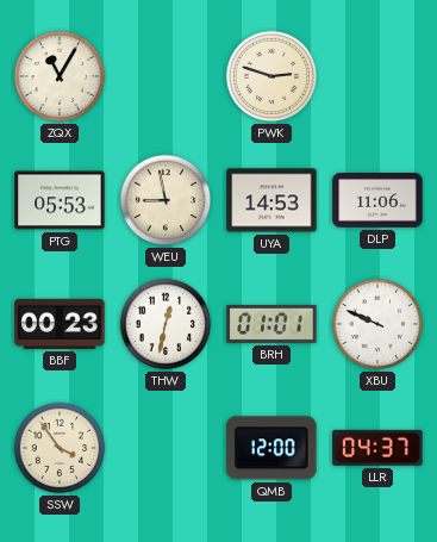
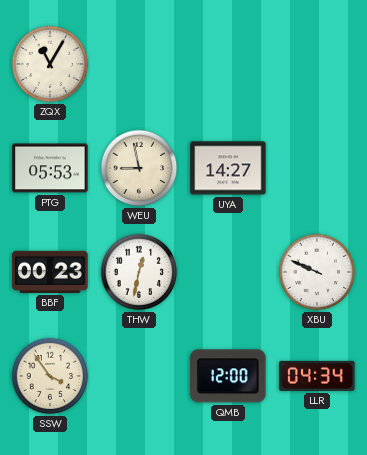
PWK: 2:48 -> none (271, 76)
UYA: 14:53 -> 14:27 (228, 168)
DLP: 11:06 -> none (377, 200)
BRH: 01:01 -> none (271, 324)
LLR: 04:37 -> 04:34 (317, 376)
